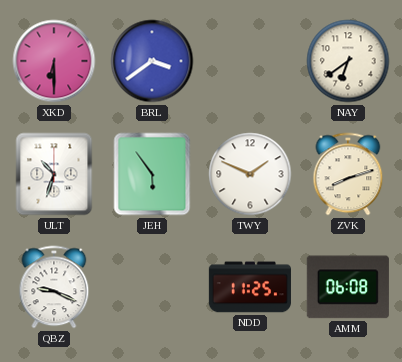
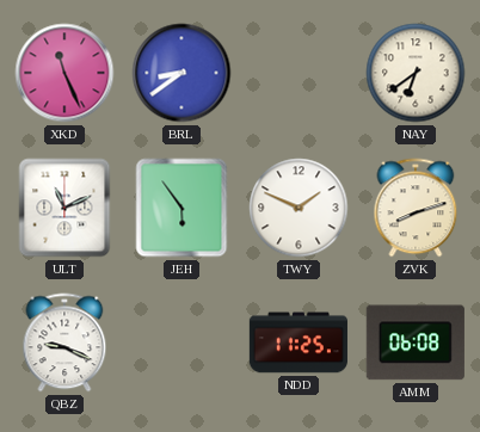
XKD: 6:30 -> 11:26 (64, 73)
BRL: 3:39 -> 8:39 (181, 73)
ULT: 10:33 -> 11:11 (64, 208)
